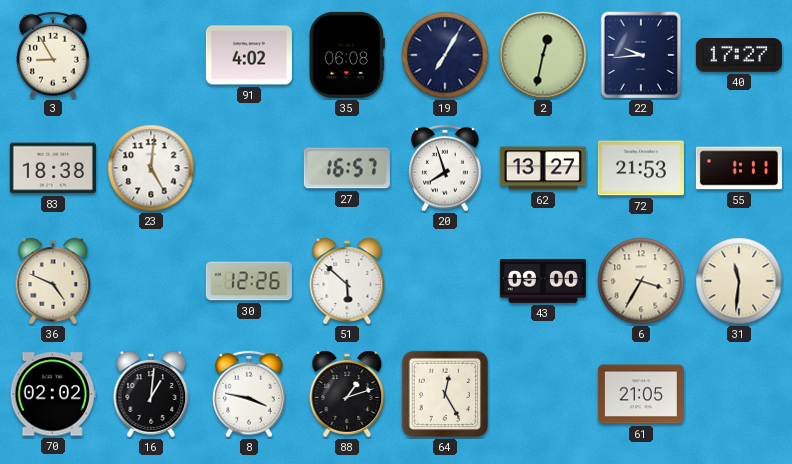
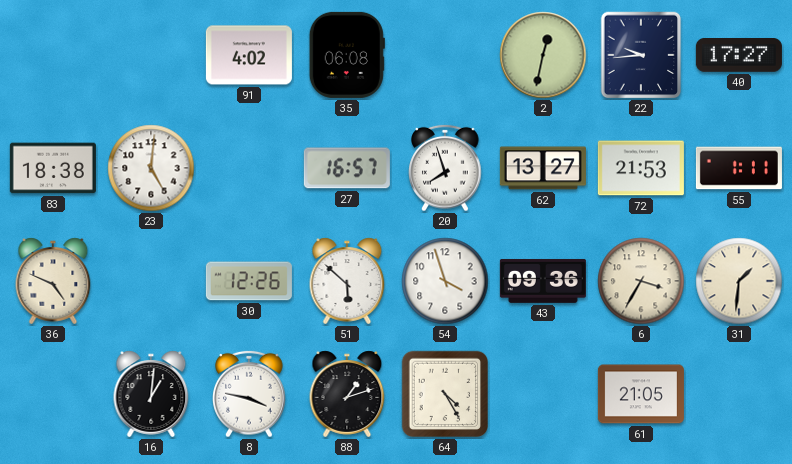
3: 8:55 -> none (53, 55)
19: 7:05 -> none (445, 55)
54: none -> 3:57 (445, 281)
43: 09:00 -> 09:36 (543, 281)
31: 11:31 -> 1:31 (739, 281)
70: 02:02 -> none (53, 394)
64: 12:25 -> 4:25 (445, 394)
